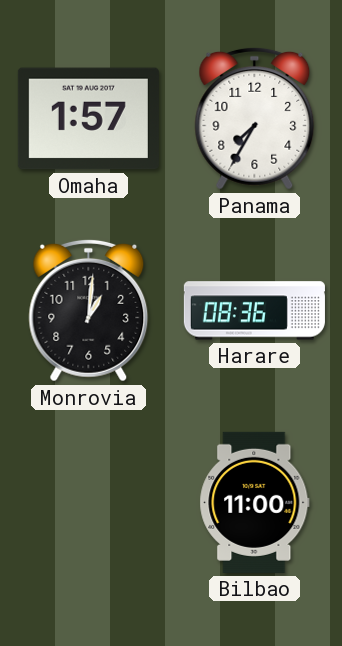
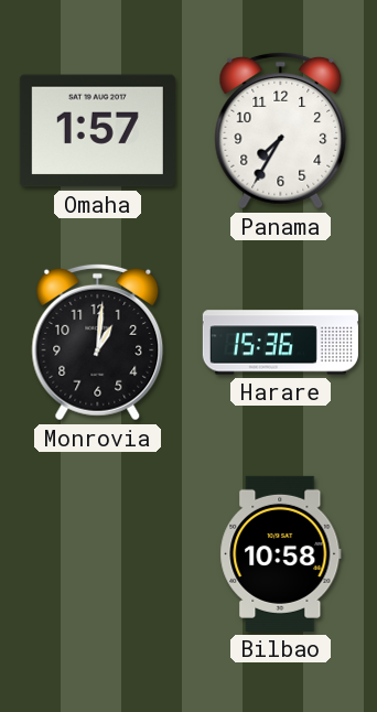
Harare: 08:36 -> 15:36 (280, 343)
Bilbao: 11:00 -> 10:58 (281, 553)
